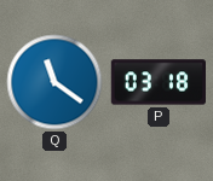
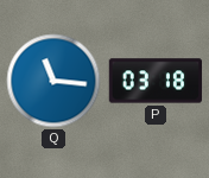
Q: 11:21 -> 11:16 (53, 81)
